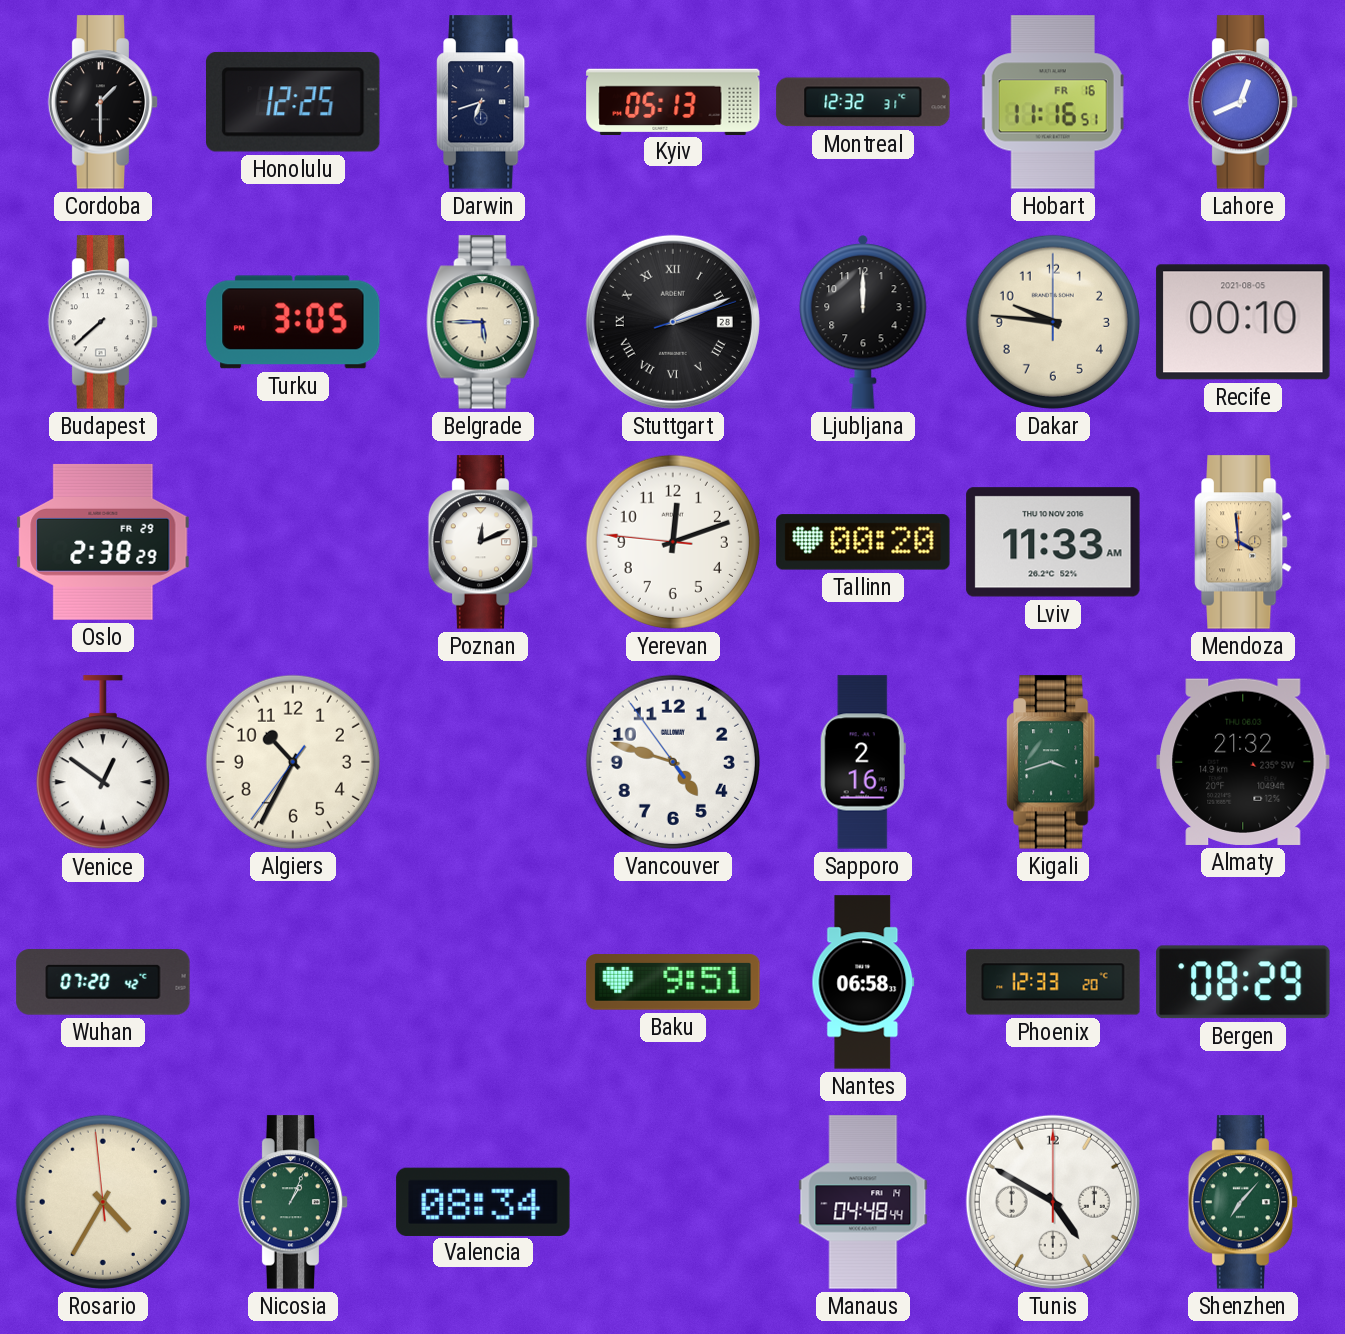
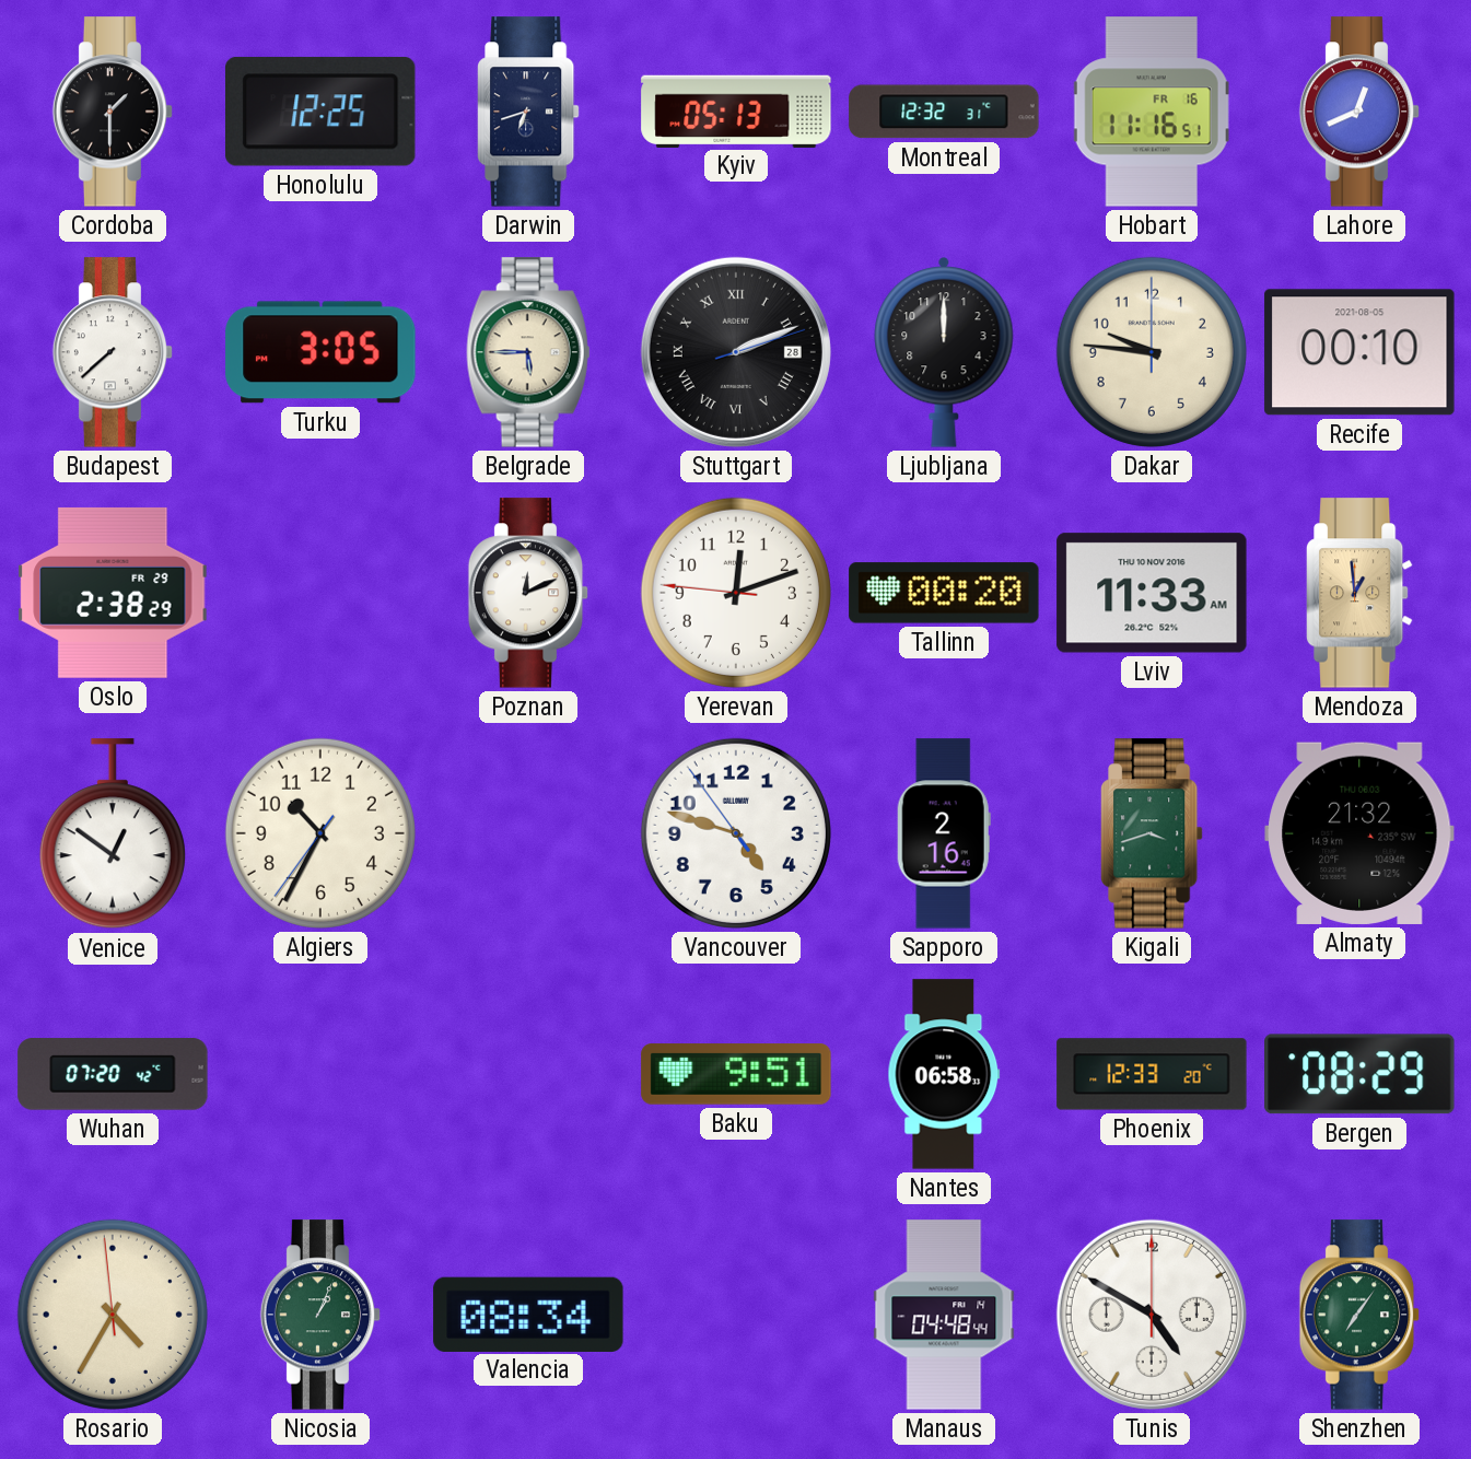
Mendoza: 3:59 -> 12:59 (1359, 593)
Shenzhen: 7:07 -> 7:06 (1359, 1315)
